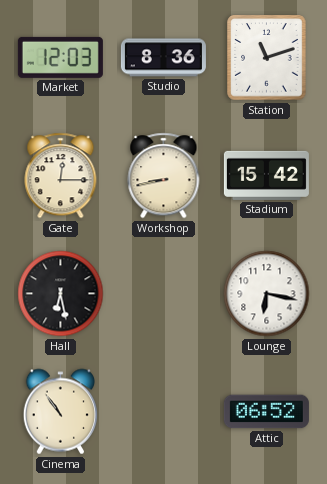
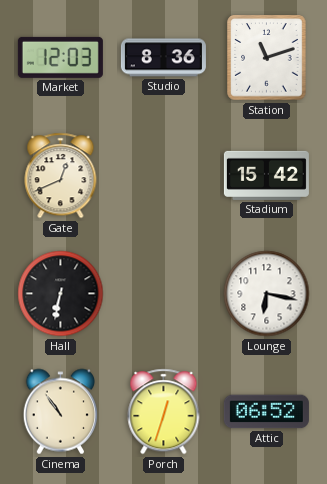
Gate: 12:15 -> 12:41 (61, 176)
Workshop: 8:43 -> none (164, 176)
Hall: 6:28 -> 6:32 (61, 294)
Porch: none -> 12:33 (164, 412)
